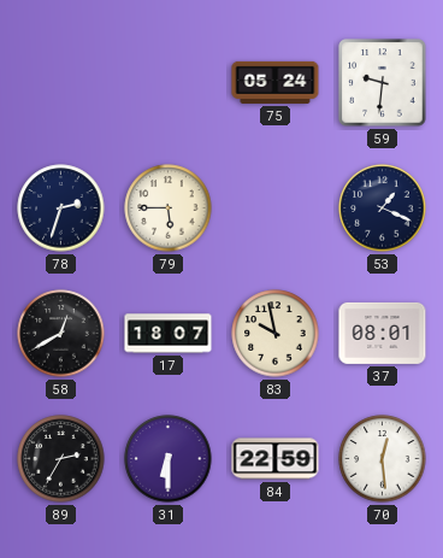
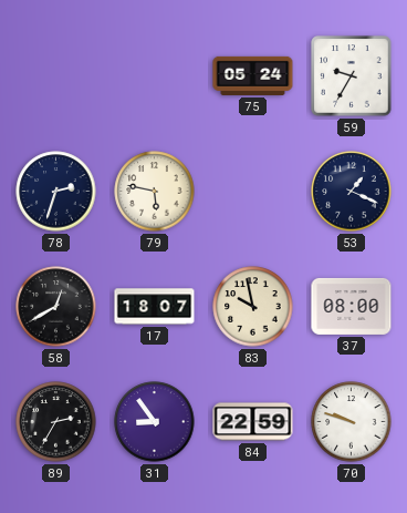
59: 9:31 -> 9:35 (352, 76)
79: 5:45 -> 5:47 (155, 192)
37: 08:01 -> 08:00 (352, 306)
31: 6:30 -> 8:54 (155, 422)
70: 12:29 -> 9:48 (352, 422)
